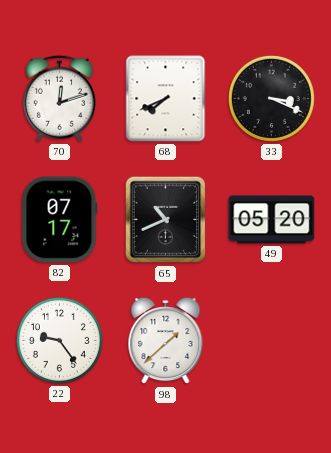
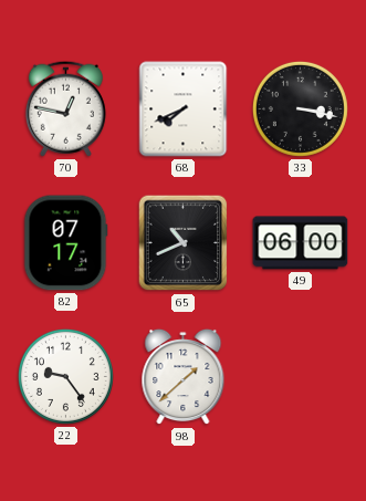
70: 12:12 -> 12:47 (65, 108)
33: 3:19 -> 3:17 (300, 108)
49: 05:20 -> 06:00 (301, 243)
